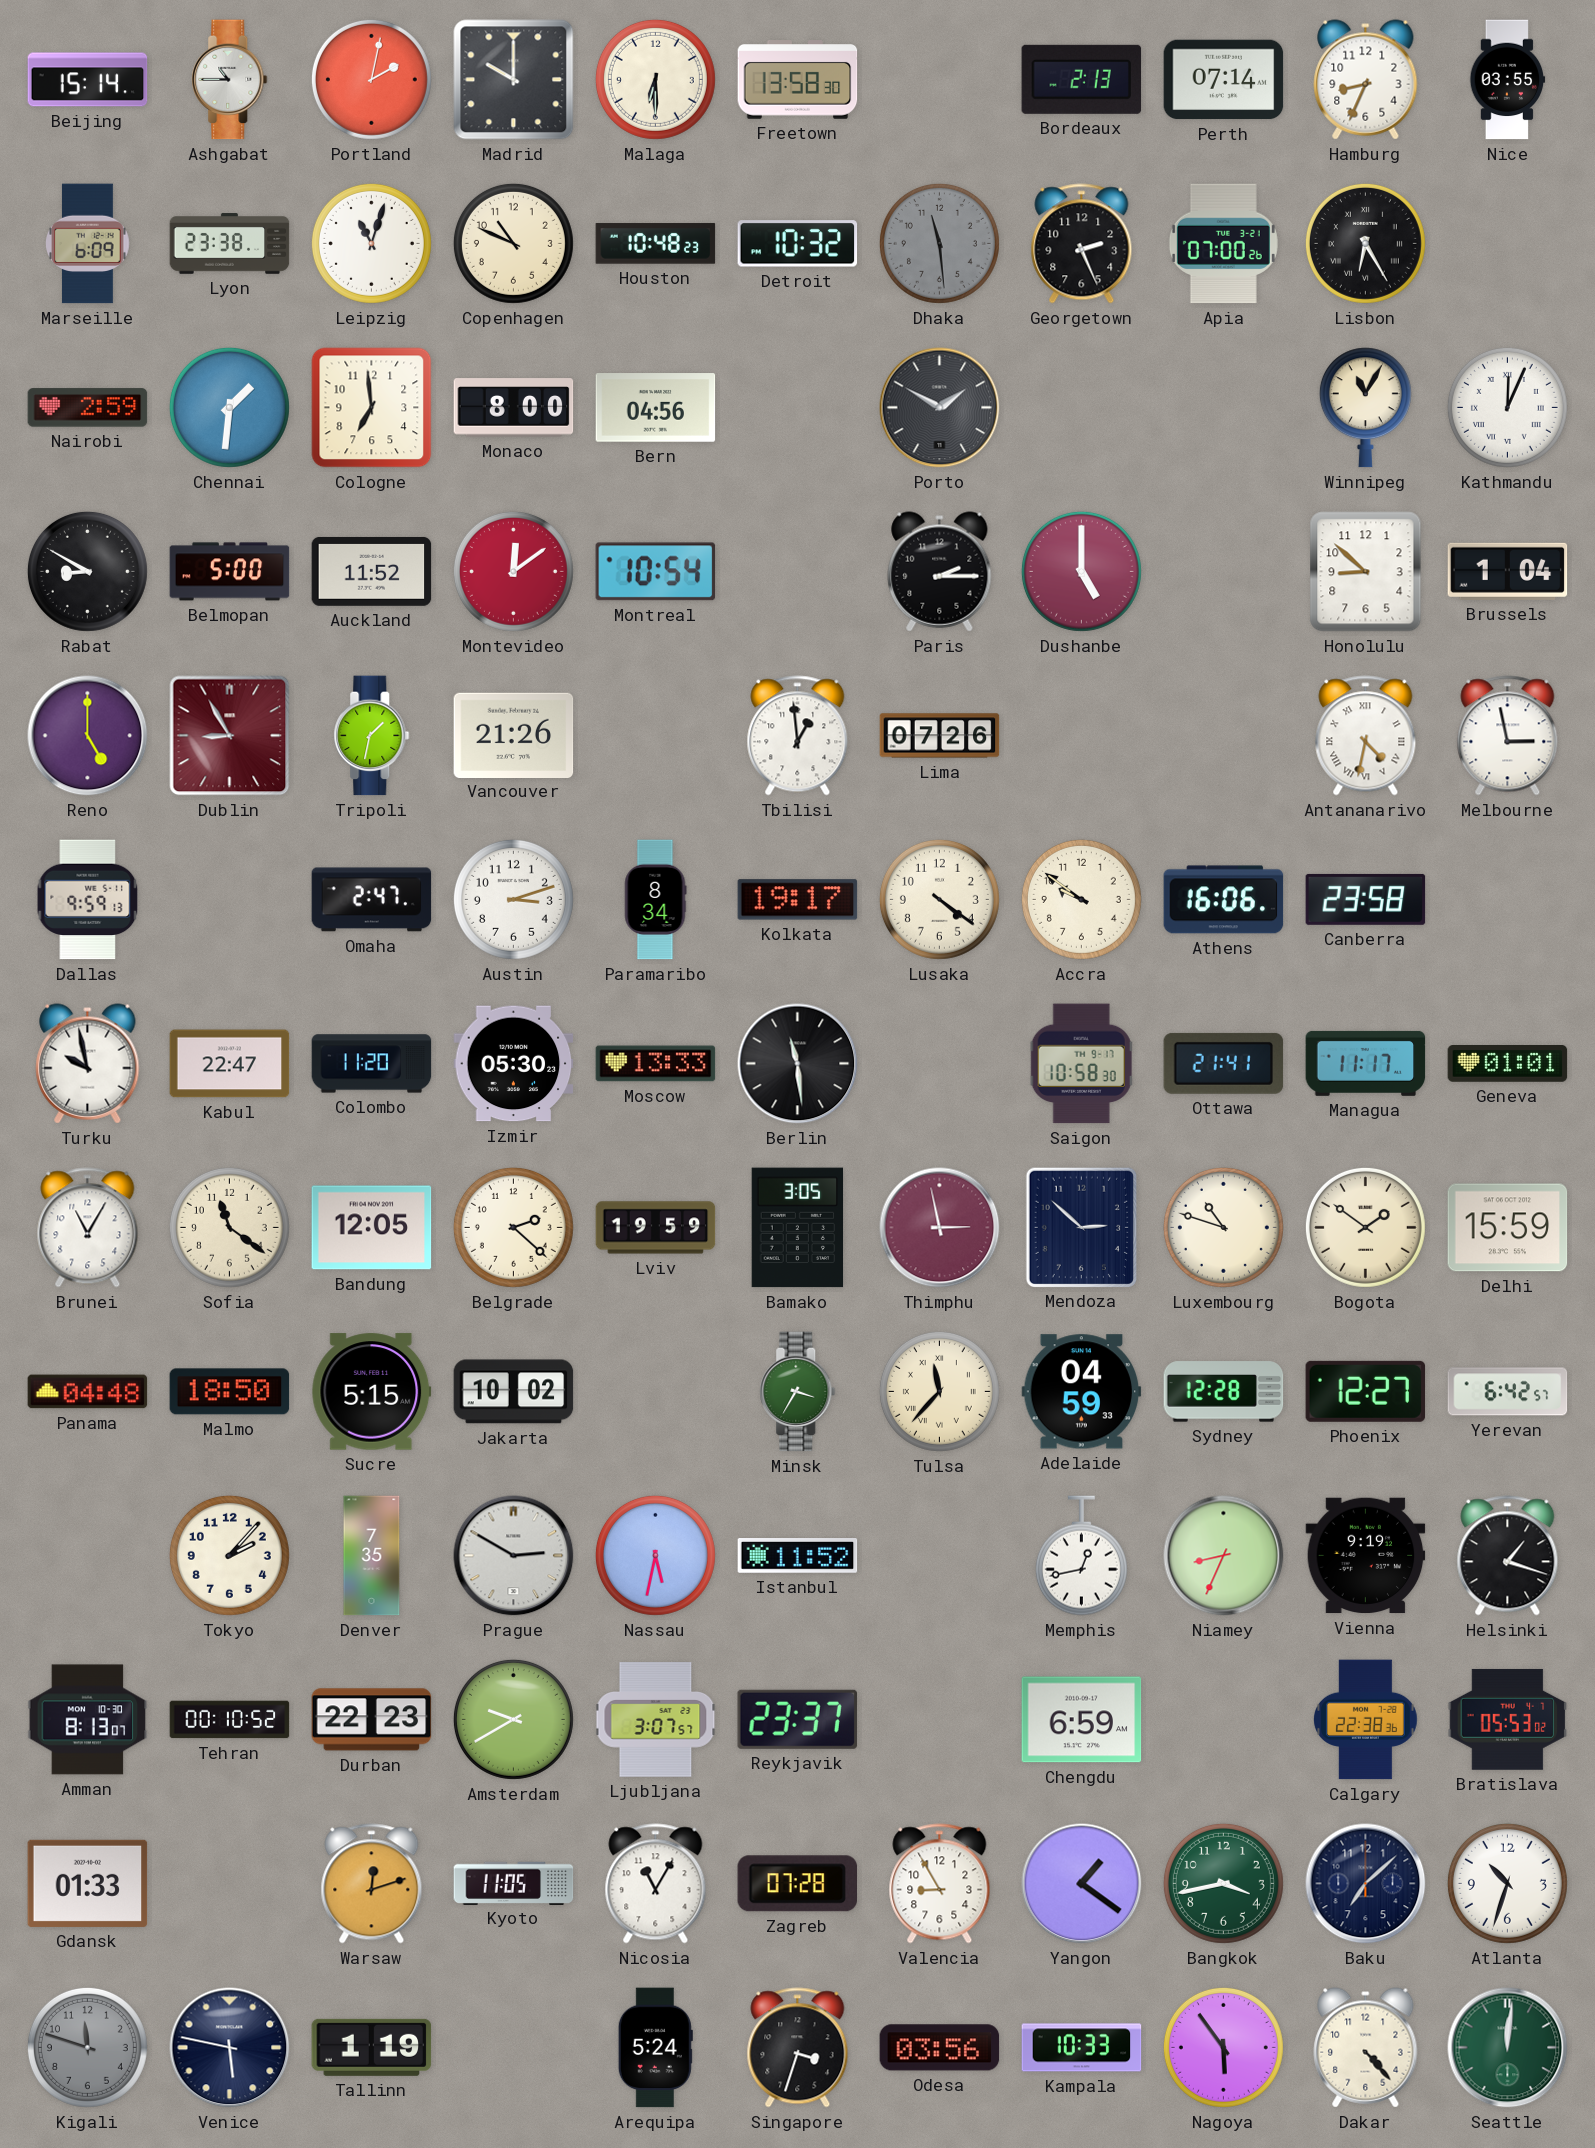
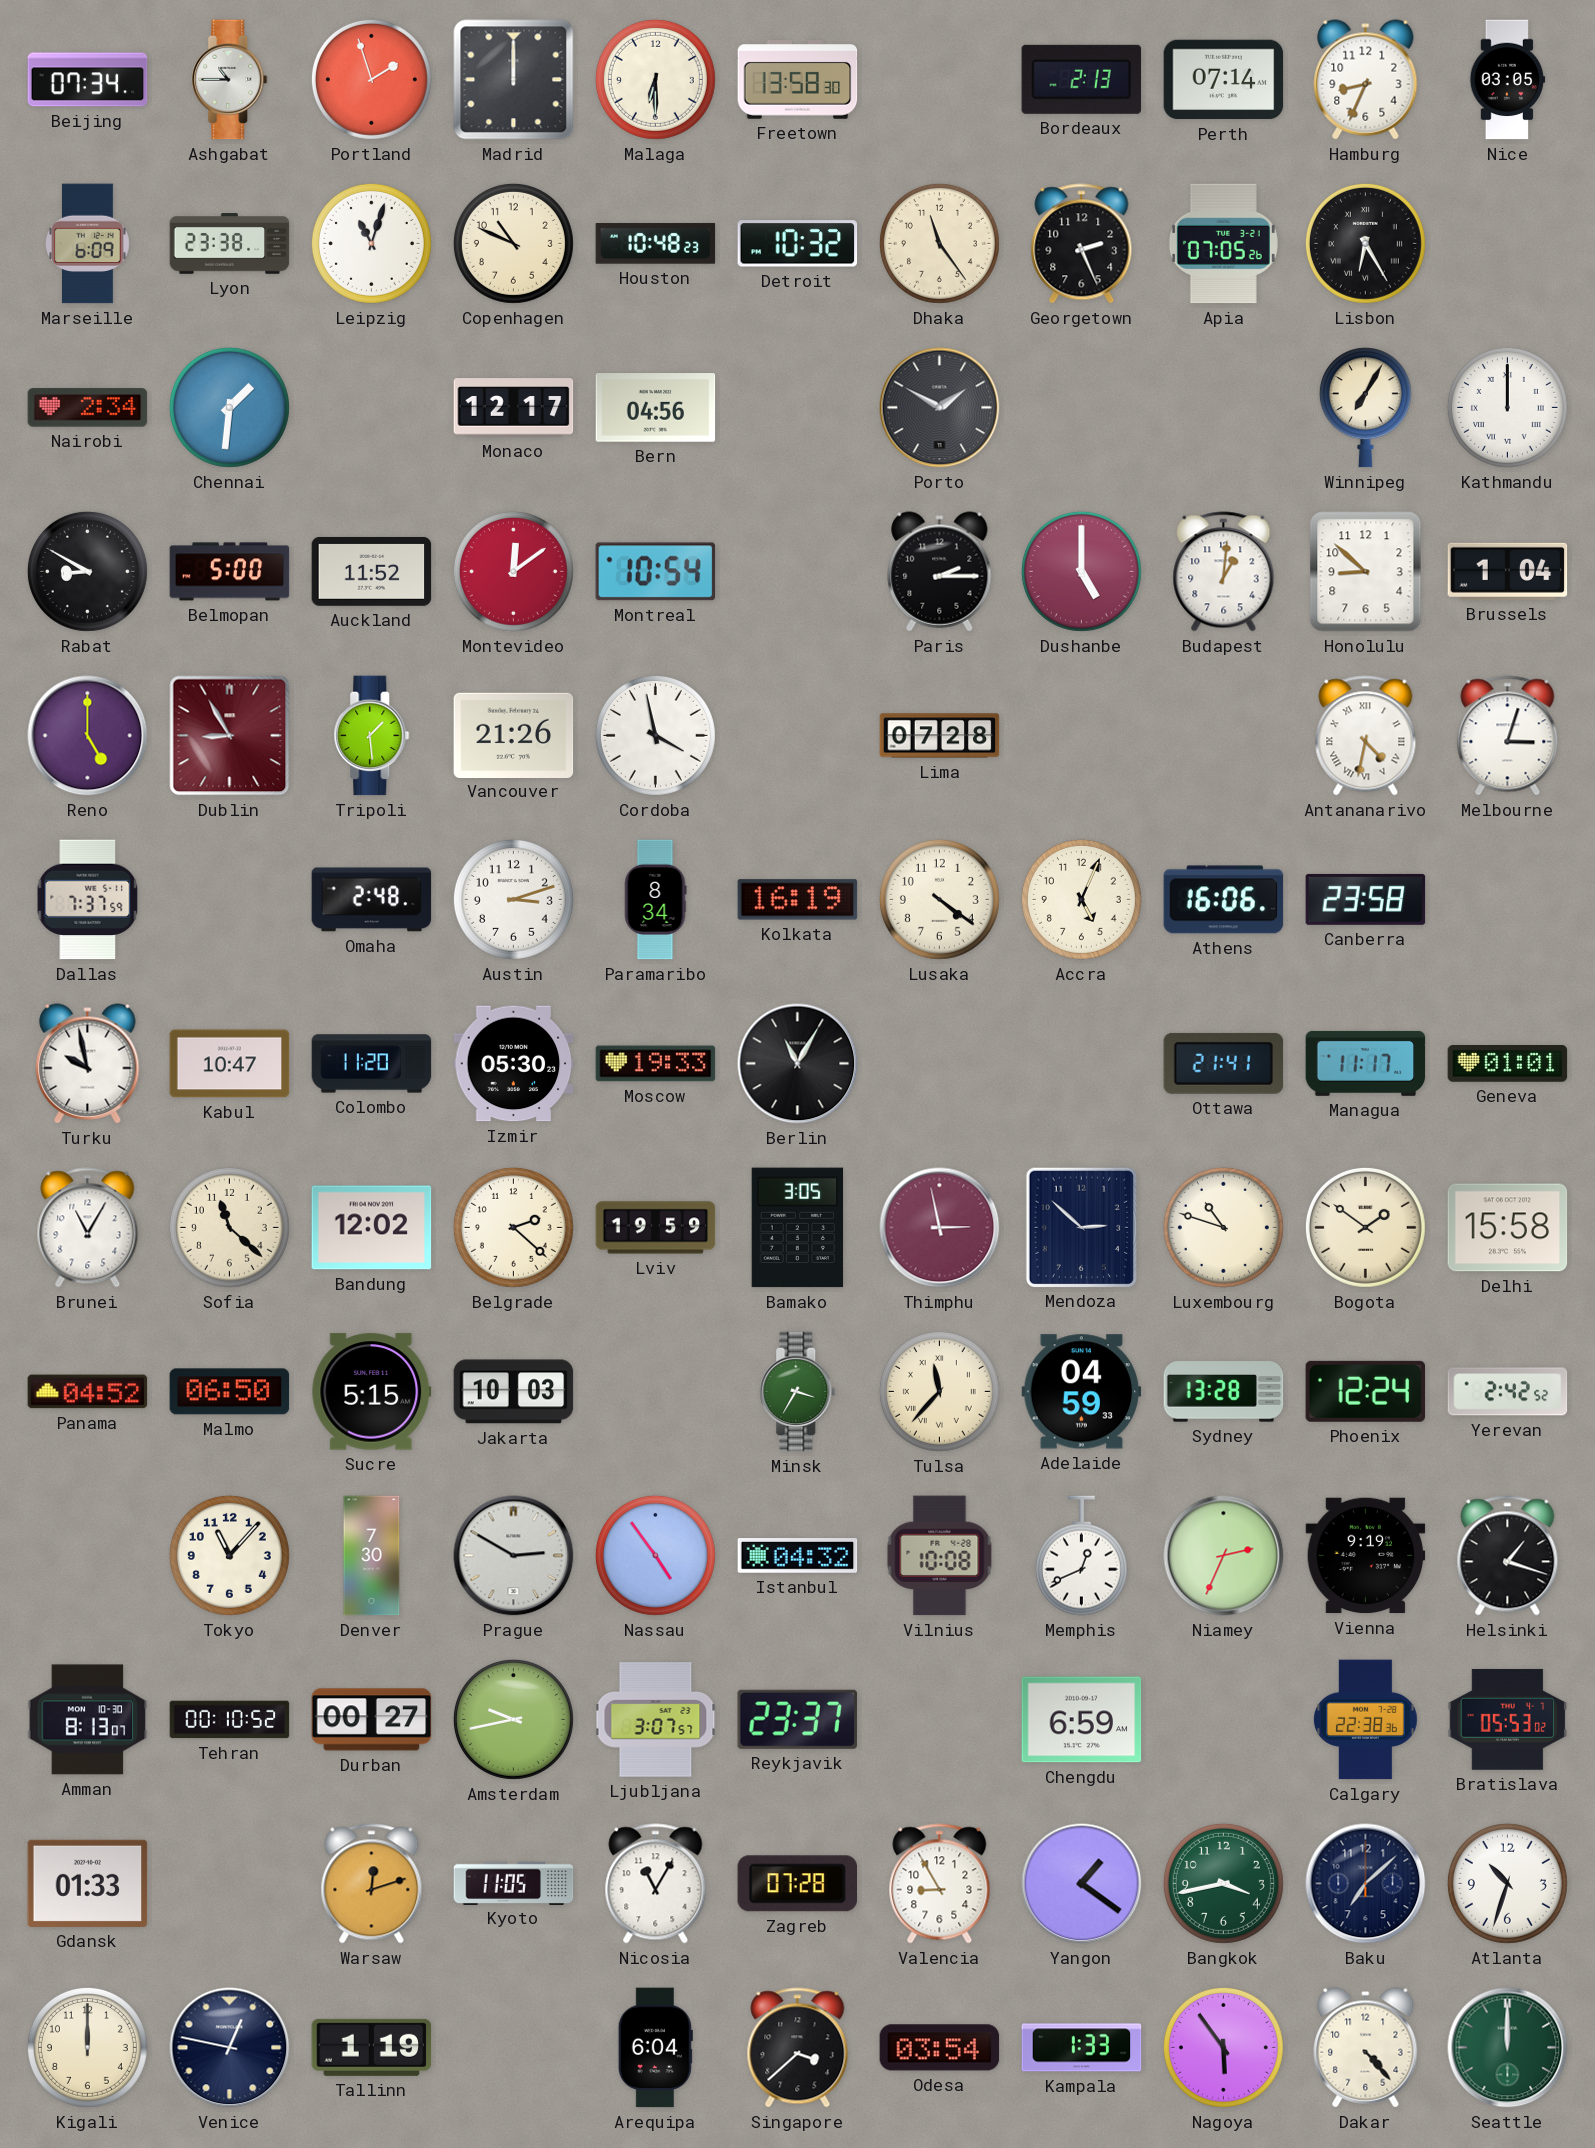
Beijing: 15:14 -> 07:34 (88, 80)
Portland: 2:02 -> 1:57 (371, 79)
Madrid: 10:00 -> 12:00 (514, 80)
Nice: 03:55 -> 03:05 (1508, 80)
Dhaka: 11:29 -> 11:24 (939, 243)
Dhaka dial: grey -> cream (939, 243)
Apia: 07:00 -> 07:05 (1223, 244)
Nairobi: 2:59 -> 2:34 (88, 408)
Cologne: 6:59 -> none (372, 408)
Monaco: 8:00 -> 12:17 (514, 408)
Winnipeg: 11:05 -> 7:05 (1365, 408)
Kathmandu: 12:04 -> 12:00 (1507, 407)
Budapest: none -> 1:01 (1224, 572)
Tripoli: 1:32 -> 1:29 (372, 736)
Cordoba: none -> 3:58 (655, 735)
Tbilisi: 12:59 -> none (798, 736)
Lima: 07:26 -> 07:28 (940, 736)
Melbourne: 2:58 -> 3:03 (1508, 736)
Dallas: 9:59 -> 7:37 (88, 900)
Omaha: 2:47 -> 2:48 (372, 900)
Kolkata: 19:17 -> 16:19 (798, 900)
Accra: 9:51 -> 5:04 (1081, 899)
Kabul: 22:47 -> 10:47 (230, 1064)
Moscow: 13:33 -> 19:33 (656, 1064)
Berlin: 11:29 -> 11:05 (798, 1064)
Saigon: 10:58 -> none (1082, 1064)
Sofia: 11:21 -> 11:22 (229, 1227)
Bandung: 12:05 -> 12:02 (372, 1228)
Delhi: 15:59 -> 15:58 (1508, 1228)
Panama: 04:48 -> 04:52 (88, 1392)
Malmo: 18:50 -> 06:50 (230, 1392)
Jakarta: 10:02 -> 10:03 (514, 1392)
Sydney: 12:28 -> 13:28 (1224, 1392)
Phoenix: 12:27 -> 12:24 (1366, 1391)
Yerevan: 6:42 -> 2:42 (1508, 1392)
Tokyo: 2:07 -> 11:07 (229, 1555)
Denver: 7:35 -> 7:30 (372, 1556)
Nassau: 5:32 -> 4:54 (655, 1555)
Istanbul: 11:52 -> 04:32 (798, 1556)
Vilnius: none -> 10:08 (940, 1556)
Memphis: 12:43 -> 12:41 (1081, 1556)
Niamey: 8:34 -> 2:34 (1224, 1556)
Durban: 22:23 -> 00:27 (372, 1720)
Amsterdam: 9:40 -> 9:43 (513, 1719)
Kigali: 11:48 -> 12:00 (87, 2047)
Kigali dial: grey -> cream (87, 2047)
Venice: 5:47 -> 12:47 (230, 2048)
Arequipa: 5:24 -> 6:04 (655, 2048)
Singapore: 3:33 -> 3:38 (798, 2048)
Odesa: 03:56 -> 03:54 (940, 2048)
Kampala: 10:33 -> 1:33 (1082, 2048)
Seattle: 12:01 -> 12:00 (1508, 2048)
